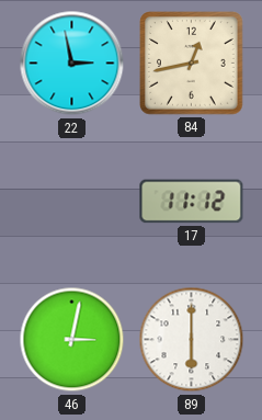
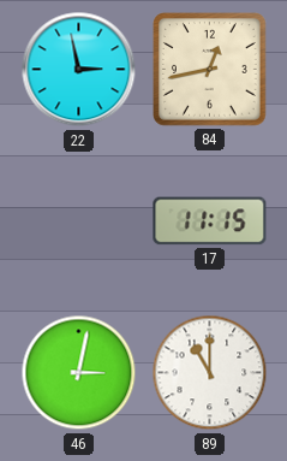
17: 11:12 -> 11:15 (210, 221)
89: 6:00 -> 11:00 (210, 373)
